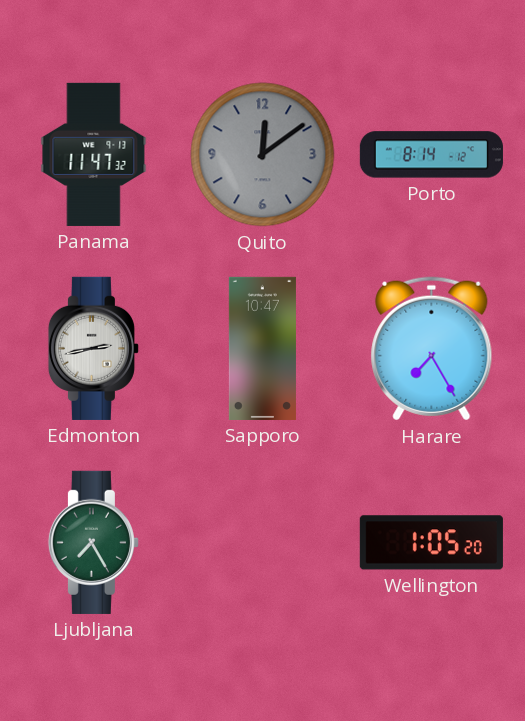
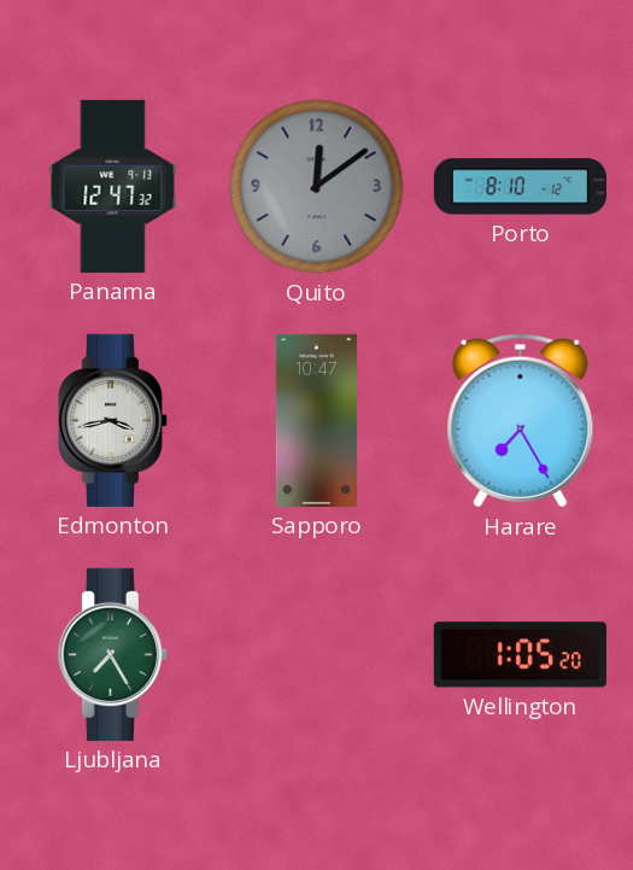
Panama: 11:47 -> 12:47 (113, 186)
Porto: 8:14 -> 8:10 (520, 187)
Edmonton: 2:43 -> 3:43 (112, 420)
